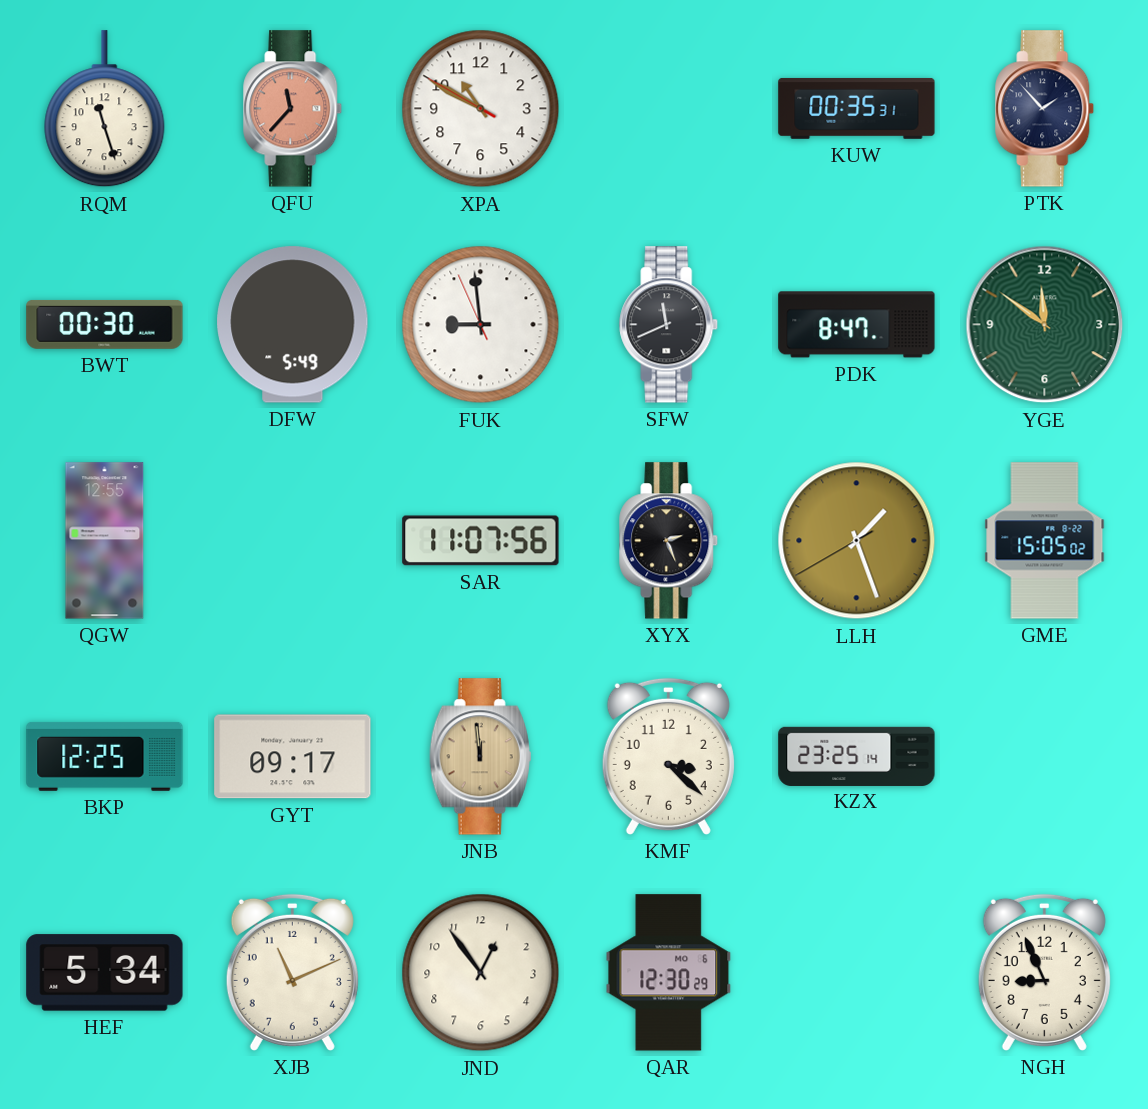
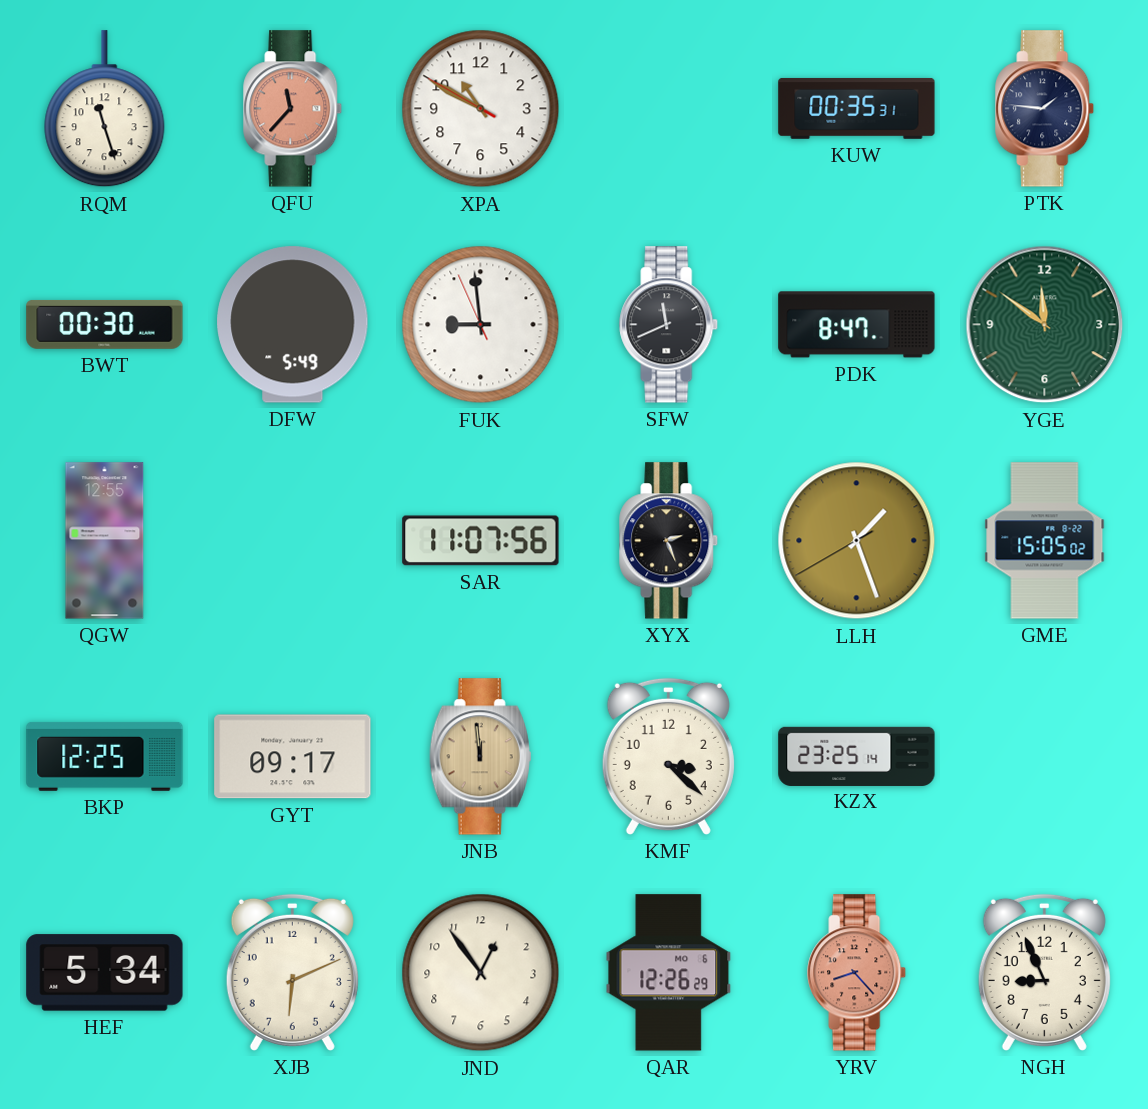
PTK: 1:53 -> 1:46 (1045, 109)
XJB: 11:11 -> 6:11 (292, 972)
QAR: 12:30 -> 12:26 (669, 973)
YRV: none -> 8:23 (857, 973)
